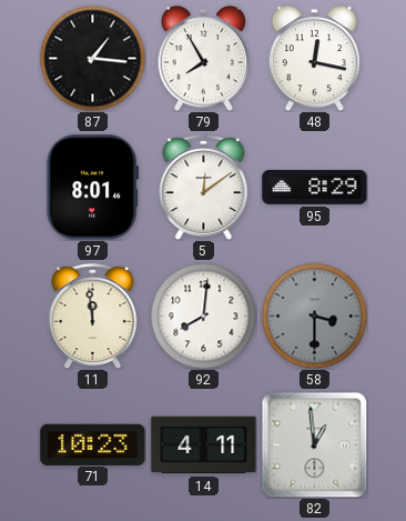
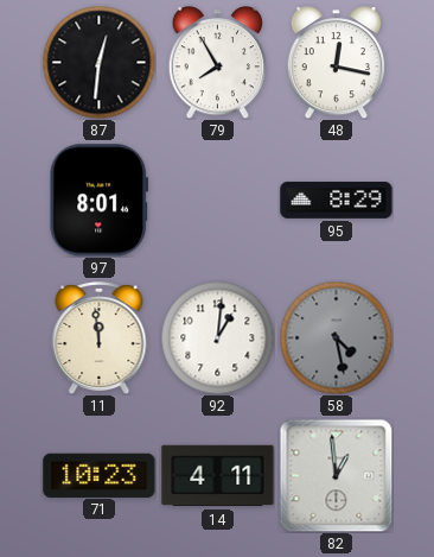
87: 1:16 -> 12:31 (98, 62)
5: 12:09 -> none (204, 188)
92: 8:01 -> 1:01 (217, 337)
58: 3:30 -> 4:28 (336, 337)
